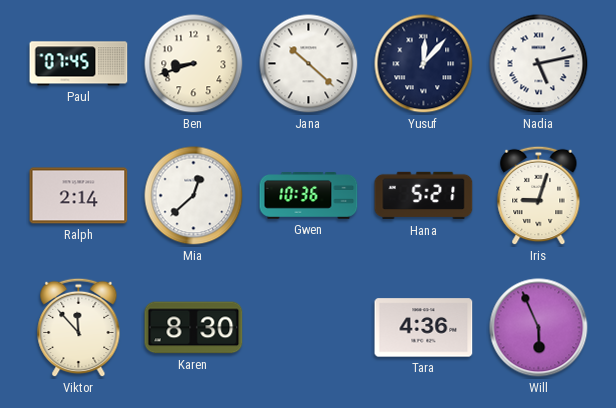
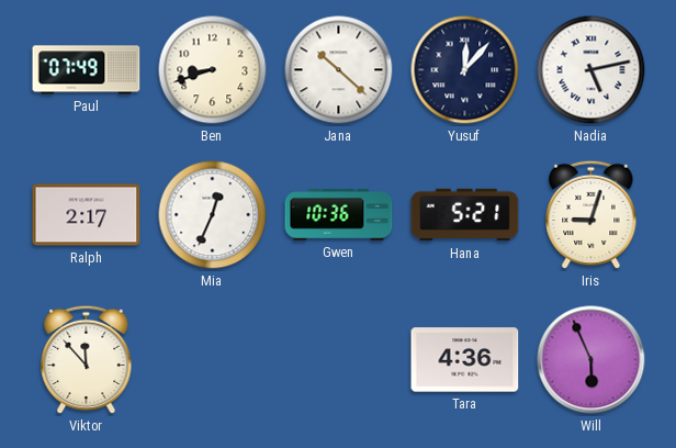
Paul: 07:45 -> 07:49 (87, 70)
Ralph: 2:14 -> 2:17 (87, 215)
Mia: 12:38 -> 12:34 (213, 215)
Karen: 8:30 -> none (194, 328)
